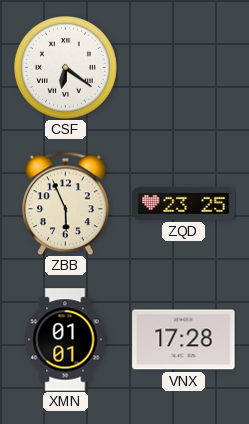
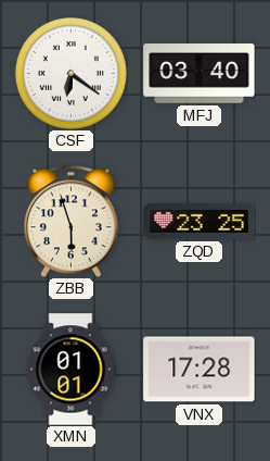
MFJ: none -> 03:40 (200, 74)
ZBB: 5:56 -> 5:57 (72, 221)
